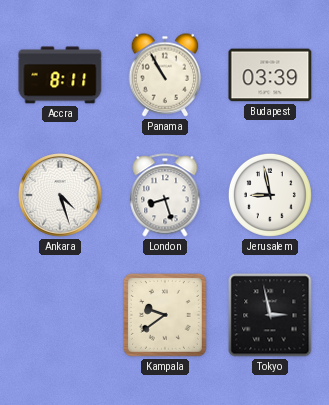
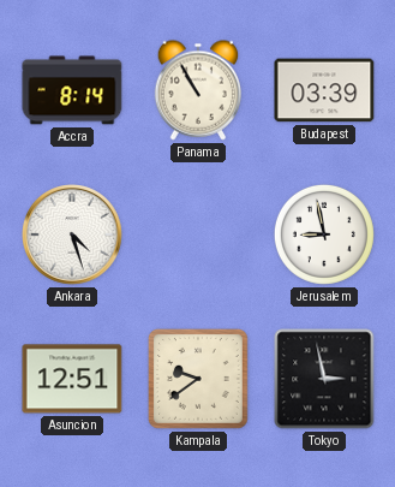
Accra: 8:11 -> 8:14 (72, 90)
London: 8:27 -> none (165, 195)
Asuncion: none -> 12:51 (72, 379)
